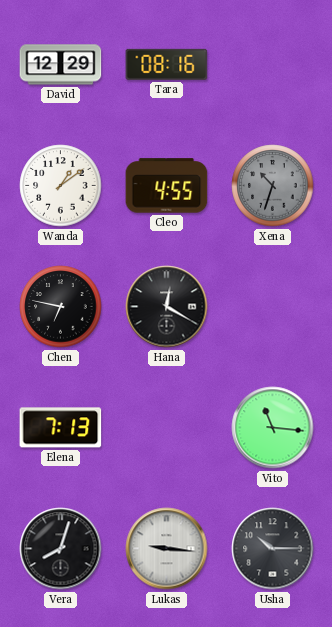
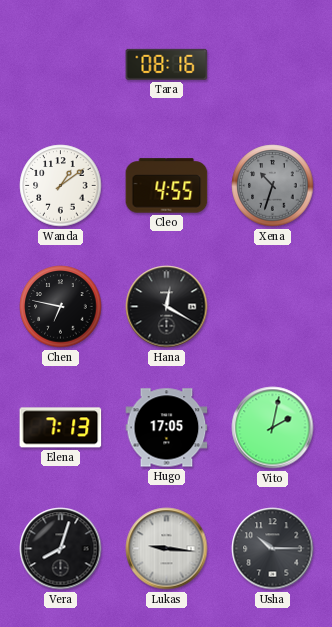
David: 12:29 -> none (61, 65)
Hugo: none -> 17:05 (167, 428)
Vito: 11:16 -> 2:02 (273, 428)
